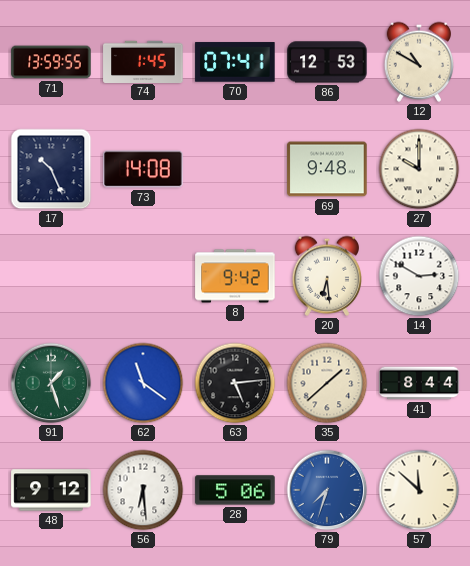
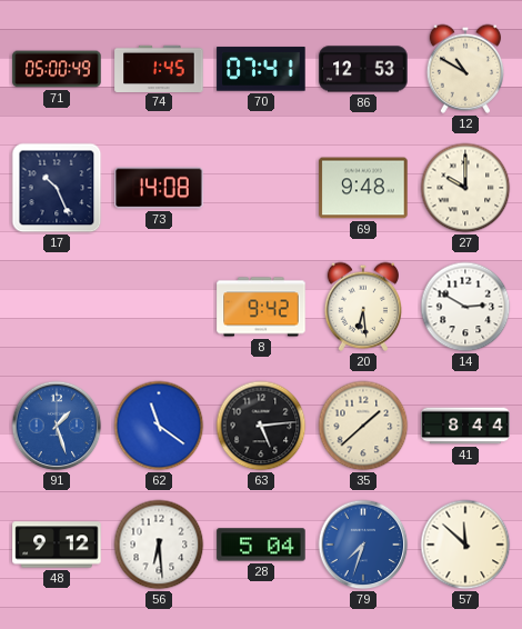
71: 13:59 -> 05:00 (57, 69)
91 dial: green -> blue (57, 426)
28: 5:06 -> 5:04 (261, 545)
